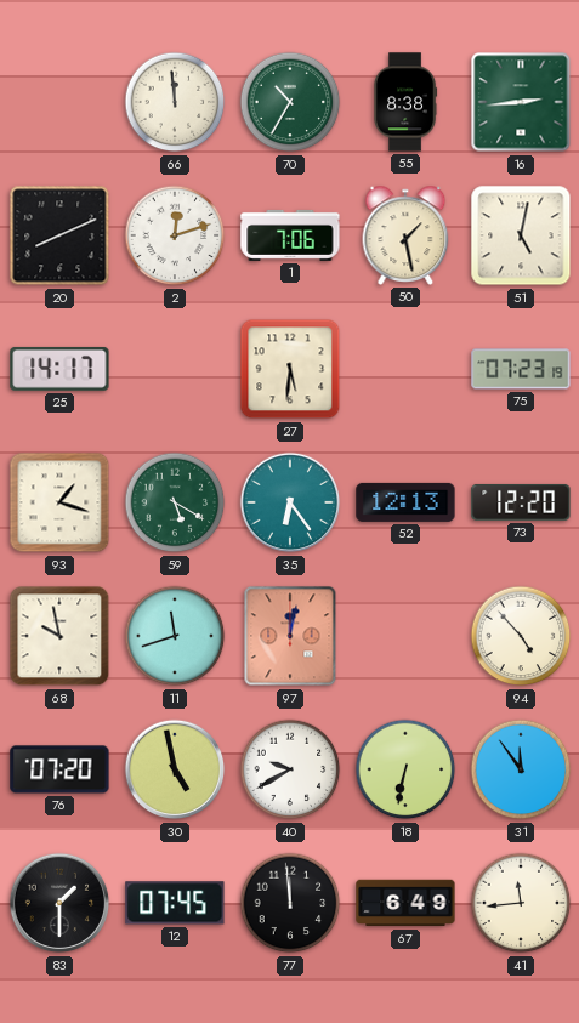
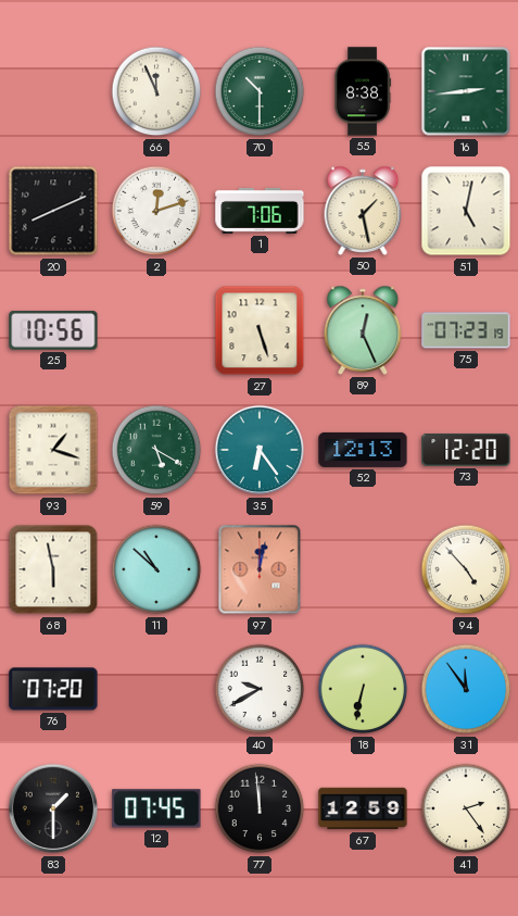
66: 11:59 -> 11:56 (156, 91)
70: 10:35 -> 10:30 (260, 91)
25: 14:17 -> 10:56 (53, 330)
27: 5:31 -> 5:27 (260, 330)
89: none -> 12:26 (363, 330)
68: 9:58 -> 5:58 (53, 569)
11: 11:42 -> 10:52 (156, 569)
30: 4:58 -> none (175, 769)
67: 6:49 -> 12:59 (363, 808)
41: 11:44 -> 2:24 (466, 808)
